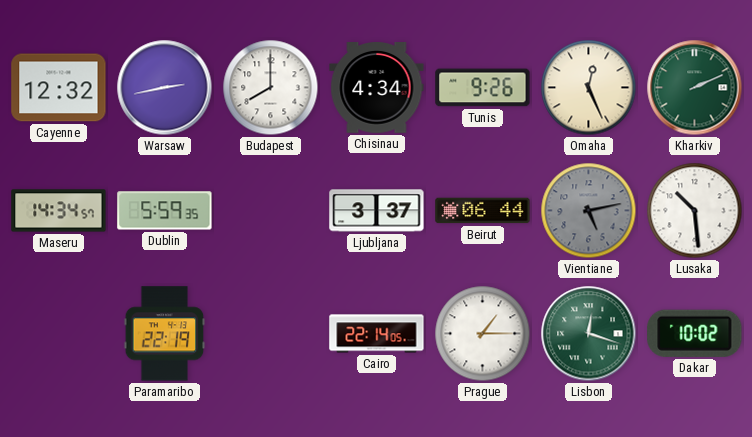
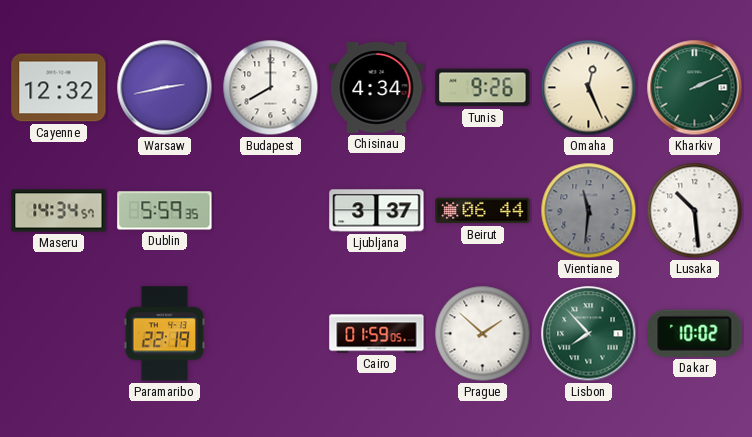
Vientiane: 5:13 -> 11:31 (589, 211)
Cairo: 22:14 -> 01:59 (377, 334)
Prague: 1:15 -> 1:52 (483, 334)
Lisbon: 12:18 -> 7:53 (589, 334)
